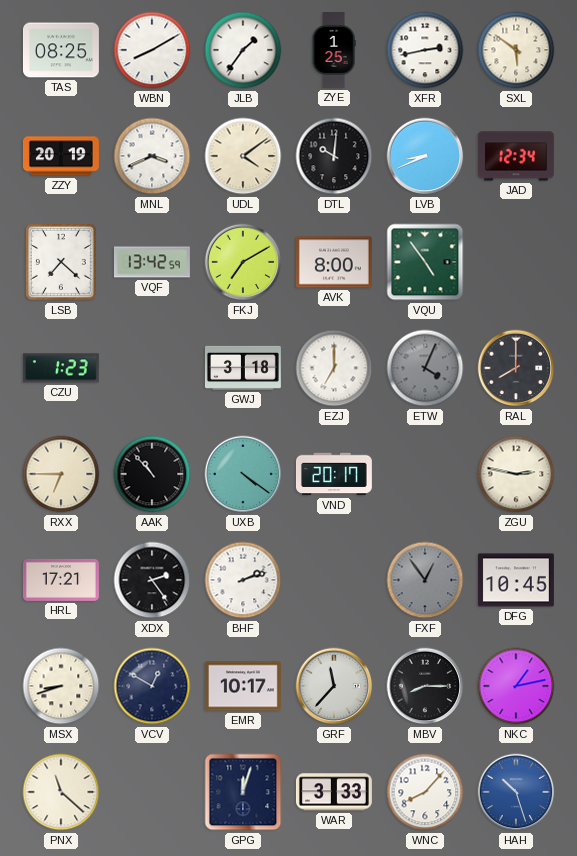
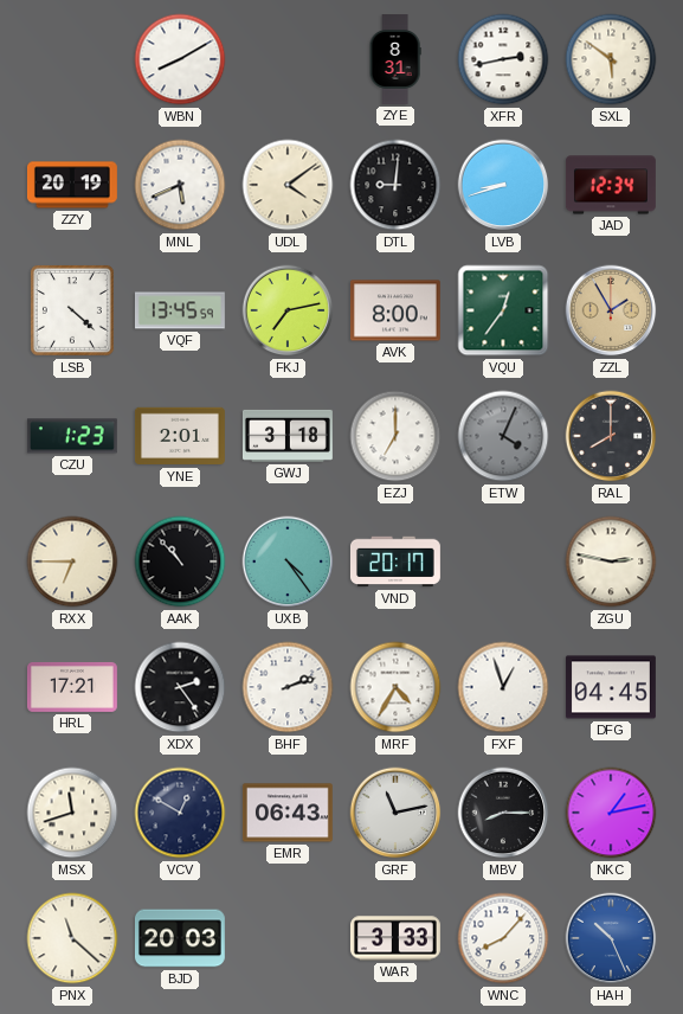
TAS: 08:25 -> none (61, 50)
JLB: 1:36 -> none (243, 50)
ZYE: 1:25 -> 8:31 (395, 60)
MNL: 3:41 -> 5:41 (180, 185)
DTL: 10:01 -> 9:01 (395, 185)
LVB: 8:41 -> 8:42 (503, 185)
LSB: 7:22 -> 4:22 (72, 310)
VQF: 13:42 -> 13:45 (180, 310)
FKJ: 7:10 -> 7:13 (288, 310)
VQU: 4:54 -> 12:36 (503, 310)
ZZL: none -> 1:55 (611, 310)
YNE: none -> 2:01 (180, 436)
UXB: 4:21 -> 4:24 (288, 561)
MRF: none -> 4:35 (395, 687)
FXF: 12:54 -> 12:57 (503, 687)
FXF dial: grey -> white (503, 687)
DFG: 10:45 -> 04:45 (611, 687)
MSX: 8:42 -> 11:42 (72, 813)
EMR: 10:17 -> 06:43 (288, 813)
GRF: 11:37 -> 11:13 (395, 813)
BJD: none -> 20:03 (180, 938)
GPG: 12:03 -> none (243, 792)
HAH: 10:27 -> 10:26 (611, 938)
